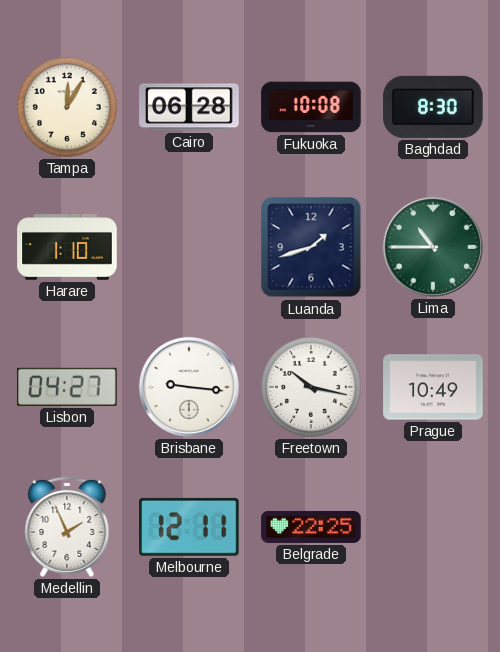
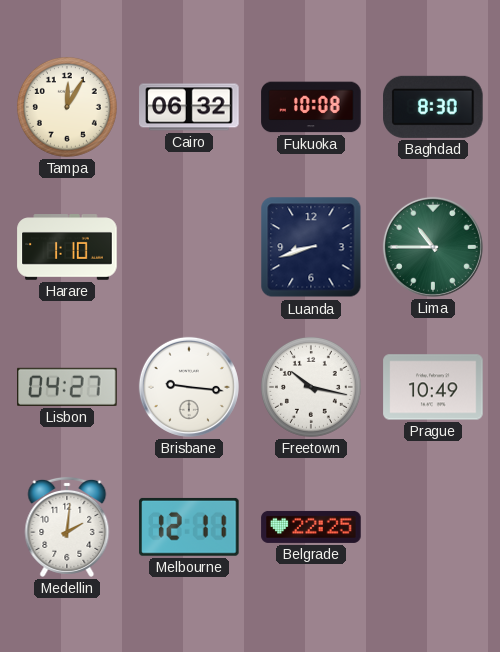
Cairo: 06:28 -> 06:32 (189, 107)
Luanda: 1:42 -> 8:42 (311, 247)
Medellin: 1:56 -> 2:01 (67, 527)
